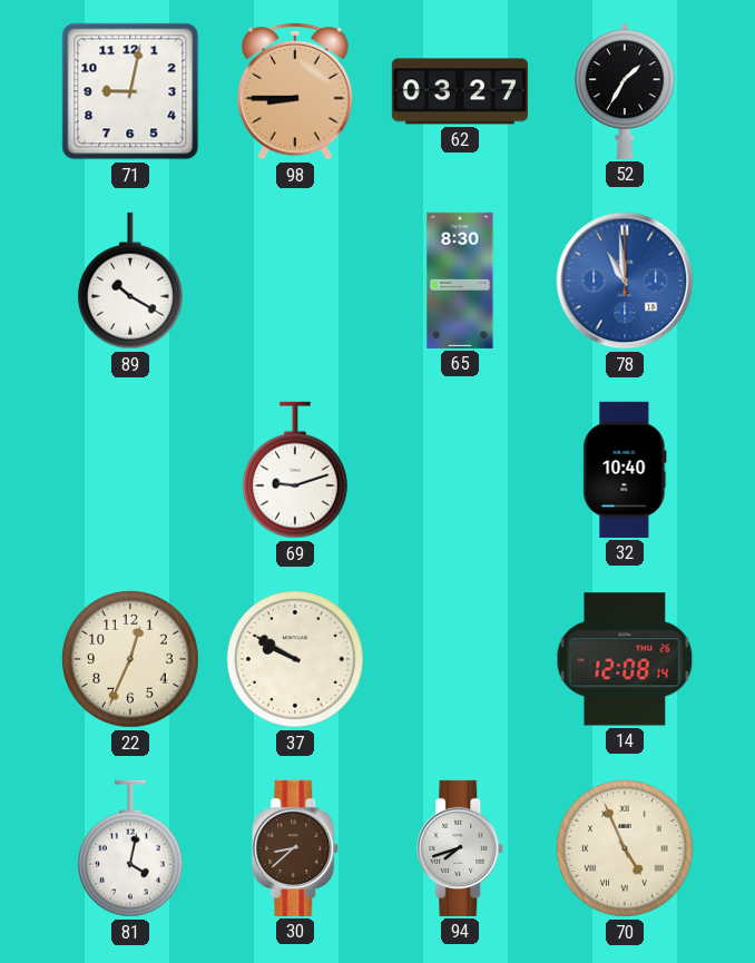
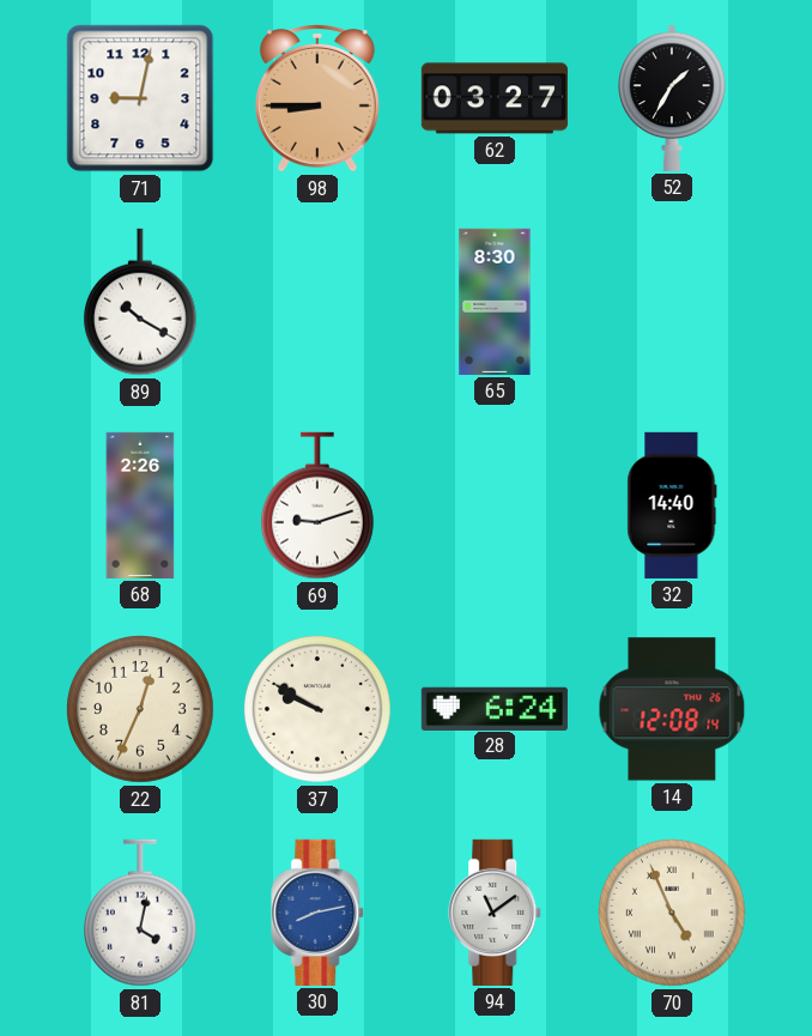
78: 10:59 -> none (625, 281)
68: none -> 2:26 (140, 505)
32: 10:40 -> 14:40 (672, 505)
28: none -> 6:24 (495, 708)
30: 8:38 -> 8:13 (319, 913)
30 dial: brown -> blue (319, 913)
94: 7:42 -> 11:09 (496, 913)
